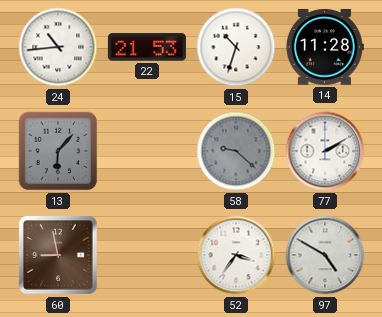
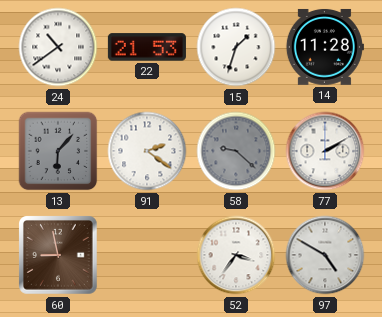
24: 10:44 -> 10:39 (58, 47)
15: 10:33 -> 1:33 (236, 47)
91: none -> 2:21 (147, 151)
